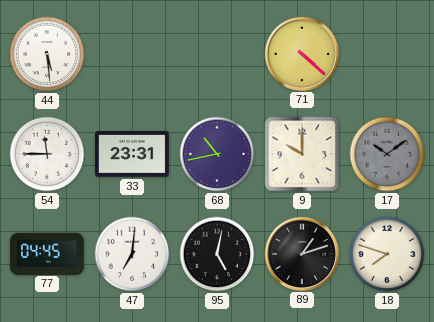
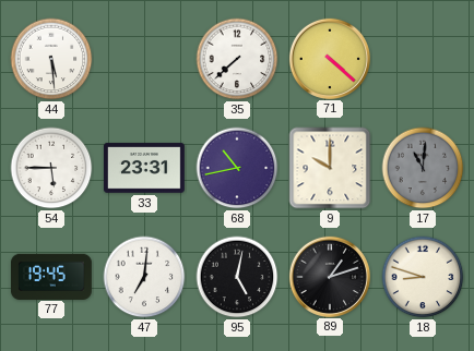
35: none -> 7:38 (237, 59)
54: 11:45 -> 5:45 (51, 168)
17: 10:09 -> 11:01 (423, 168)
77: 04:45 -> 19:45 (51, 276)
18: 7:48 -> 8:48 (423, 277)
